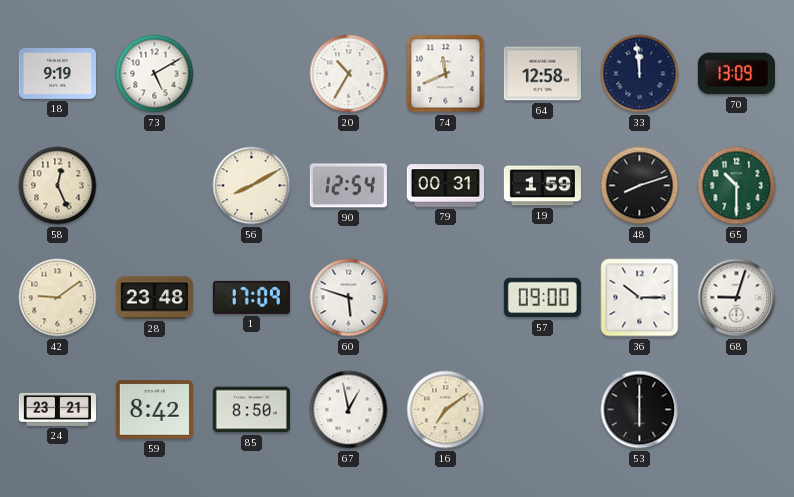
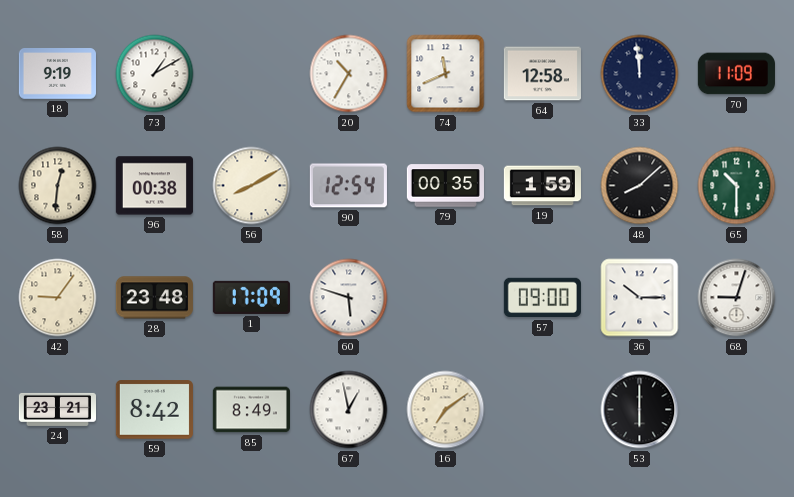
73: 5:10 -> 1:10 (155, 74)
70: 13:09 -> 11:09 (736, 74)
58: 12:26 -> 12:31 (58, 186)
96: none -> 00:38 (154, 186)
79: 00:31 -> 00:35 (445, 186)
48: 8:12 -> 8:08 (640, 186)
42: 9:09 -> 9:06 (58, 298)
85: 8:50 -> 8:49 (251, 410)
